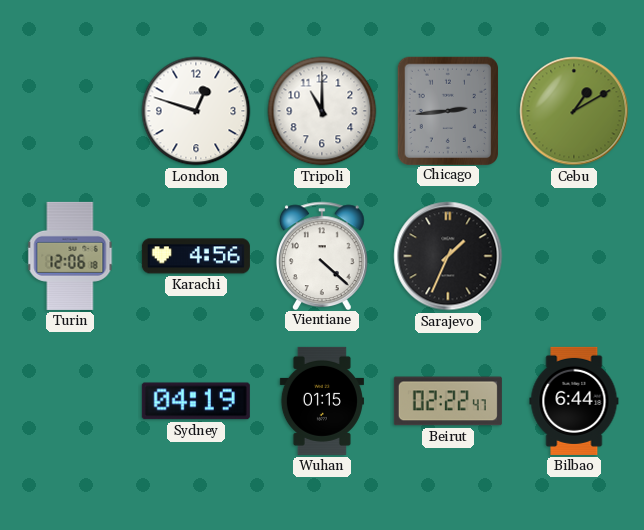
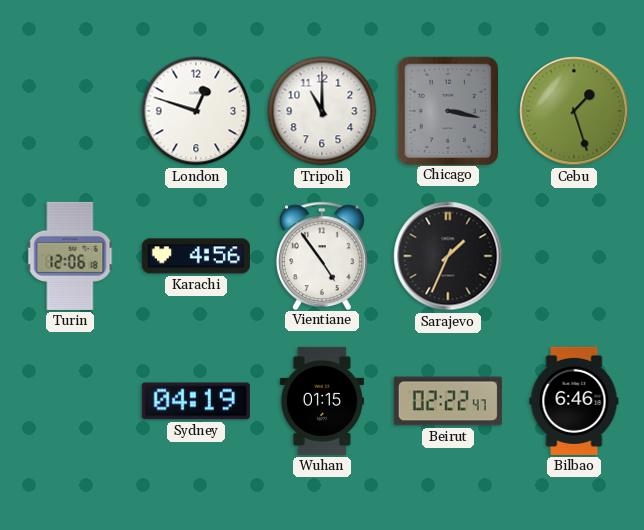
Chicago: 2:44 -> 3:17 (447, 110)
Cebu: 1:10 -> 1:27 (574, 111)
Vientiane: 4:22 -> 4:54 (323, 255)
Bilbao: 6:44 -> 6:46 (574, 401)
